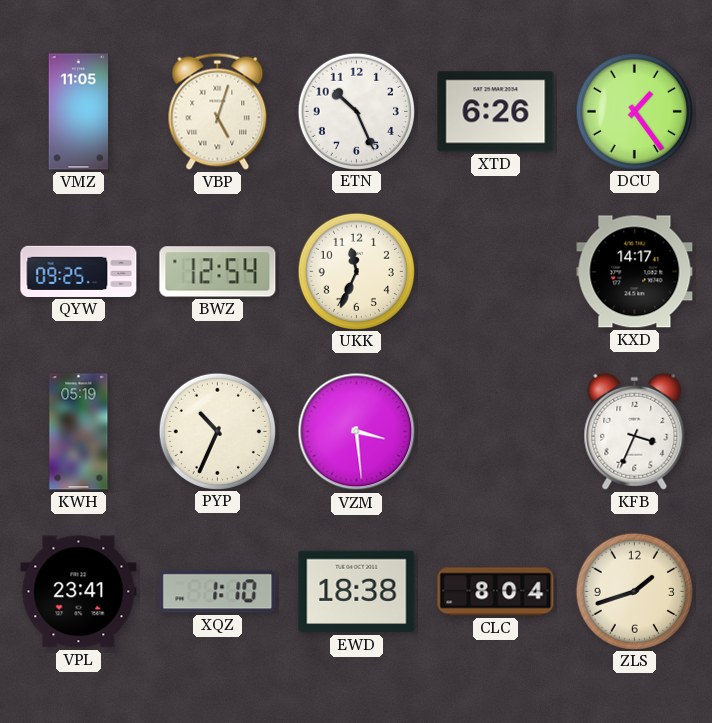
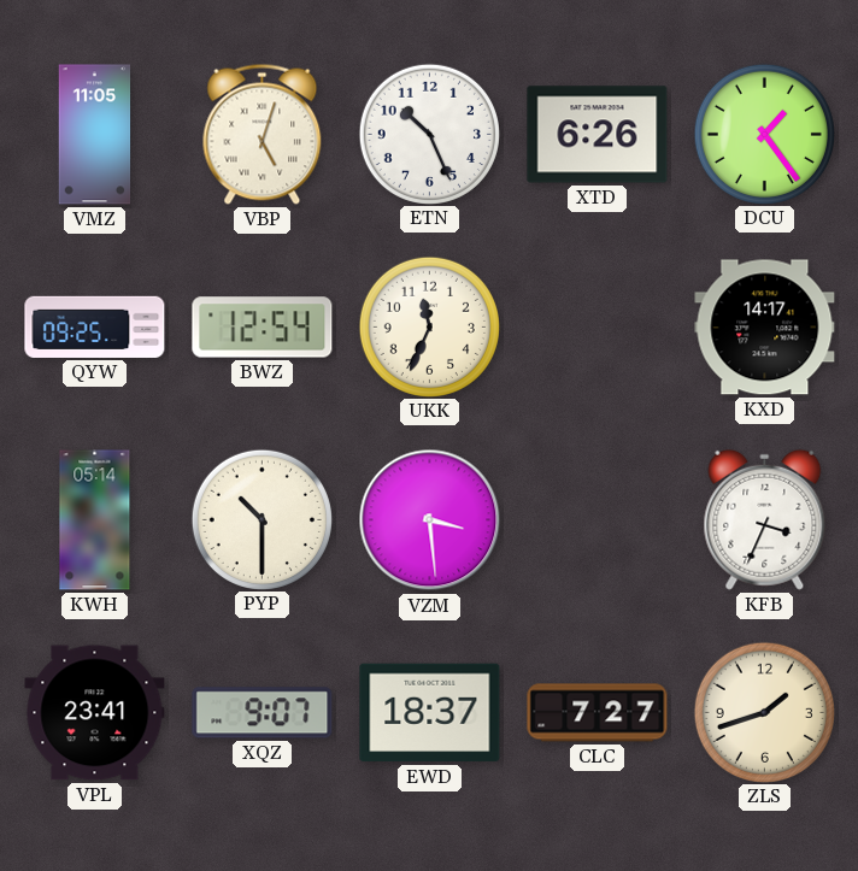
KWH: 05:19 -> 05:14 (95, 520)
PYP: 10:34 -> 10:30 (261, 519)
XQZ: 1:10 -> 9:07 (263, 713)
EWD: 18:38 -> 18:37 (430, 713)
CLC: 8:04 -> 7:27 (598, 713)
